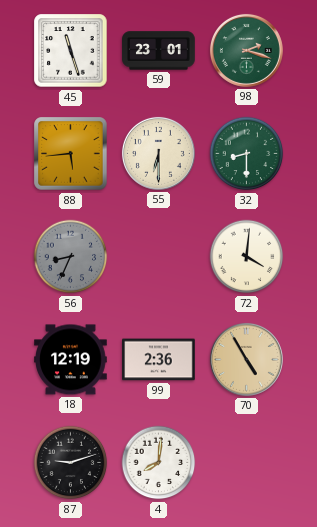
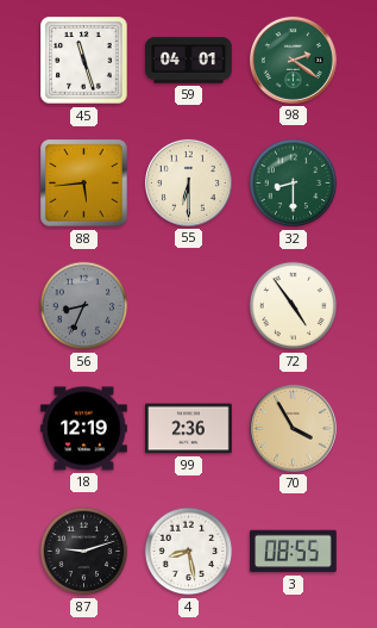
59: 23:01 -> 04:01 (189, 61)
98: 2:18 -> 2:21 (293, 60)
72: 4:01 -> 4:54 (294, 306)
70: 4:55 -> 3:55 (293, 428)
4: 8:01 -> 8:28 (189, 552)
3: none -> 08:55 (294, 552)
